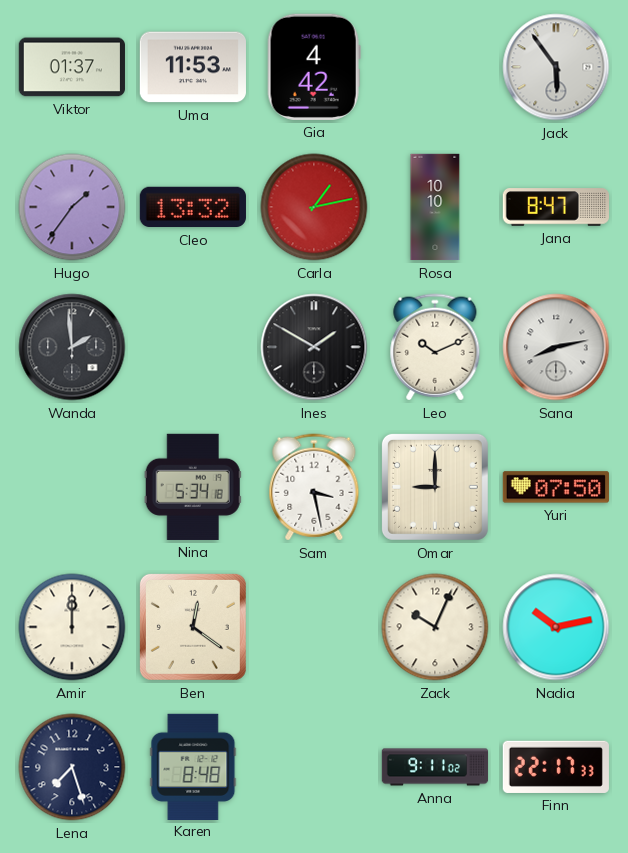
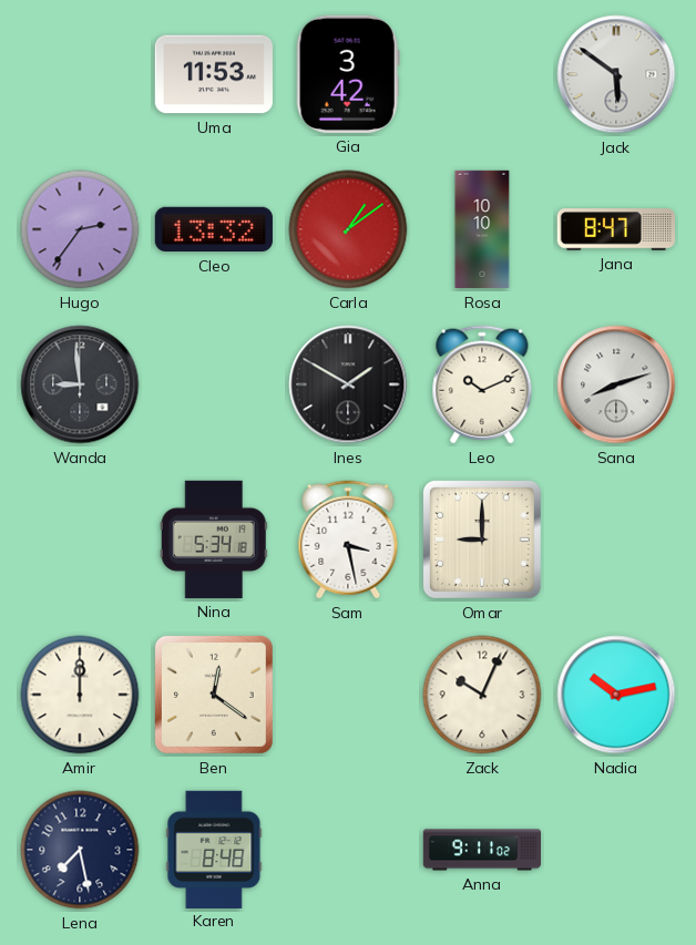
Viktor: 01:37 -> none (71, 67)
Gia: 4:42 -> 3:42 (348, 74)
Jack: 5:54 -> 5:51 (616, 74)
Hugo: 1:36 -> 2:36 (80, 229)
Carla: 1:13 -> 1:09 (348, 229)
Wanda: 1:59 -> 8:59 (80, 384)
Sana: 8:13 -> 8:12 (616, 384)
Yuri: 07:50 -> none (556, 487)
Lena: 7:27 -> 7:28 (80, 850)
Finn: 22:17 -> none (556, 767)
